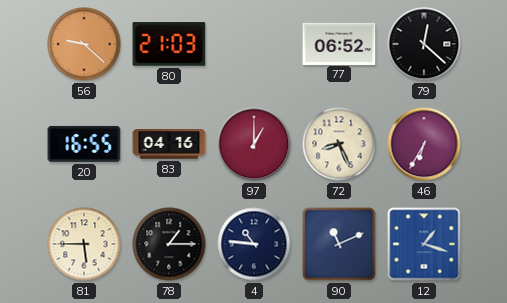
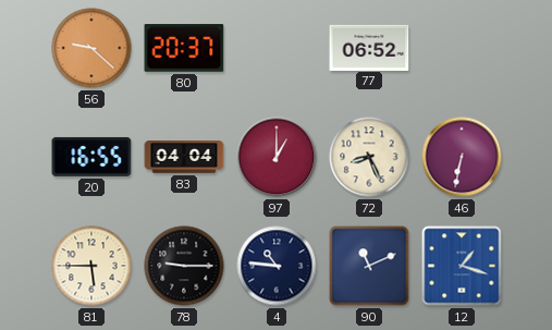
80: 21:03 -> 20:37 (184, 48)
79: 12:22 -> none (424, 44)
83: 04:16 -> 04:04 (184, 157)
46: 6:35 -> 6:32 (462, 157)
78: 1:15 -> 9:15 (184, 266)
